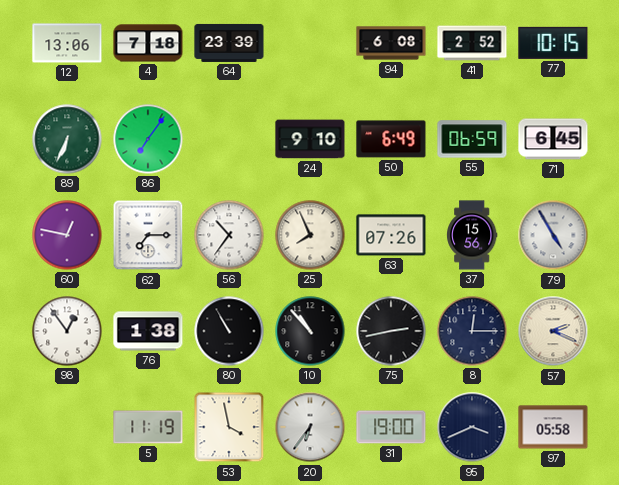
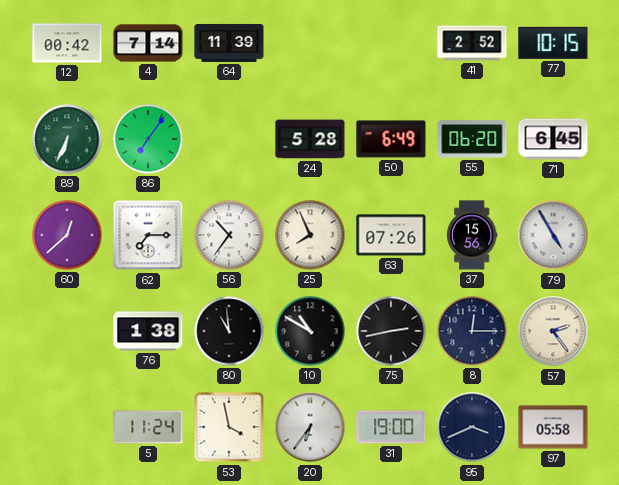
12: 13:06 -> 00:42 (67, 43)
4: 7:18 -> 7:14 (148, 43)
64: 23:39 -> 11:39 (229, 43)
94: 6:08 -> none (391, 43)
24: 9:10 -> 5:28 (310, 139)
55: 06:59 -> 06:20 (472, 139)
60: 12:47 -> 12:38 (67, 235)
98: 12:54 -> none (67, 331)
80: 10:55 -> 10:59 (229, 331)
10: 10:53 -> 10:50 (310, 331)
57: 2:19 -> 2:24 (553, 331)
5: 11:19 -> 11:24 (148, 427)
